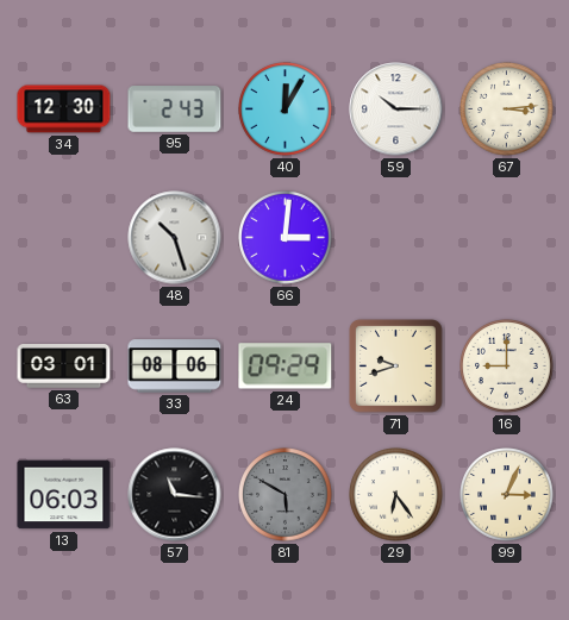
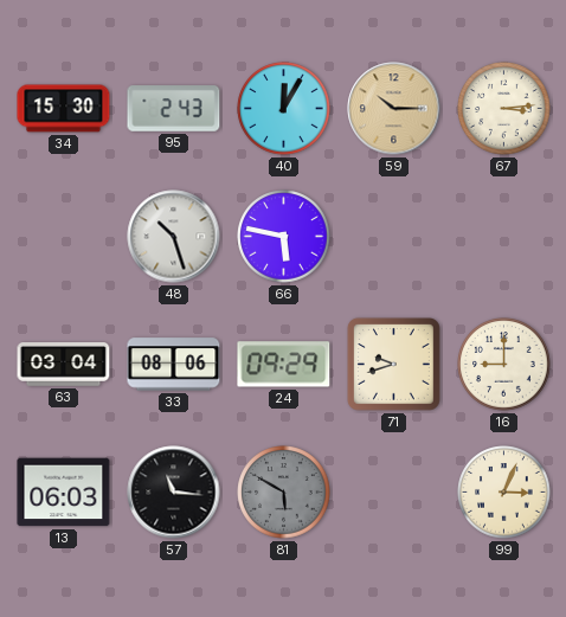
34: 12:30 -> 15:30 (64, 109)
59 dial: white -> champagne (394, 109)
66: 3:01 -> 5:47 (284, 237)
63: 03:01 -> 03:04 (64, 365)
29: 6:24 -> none (396, 495)
